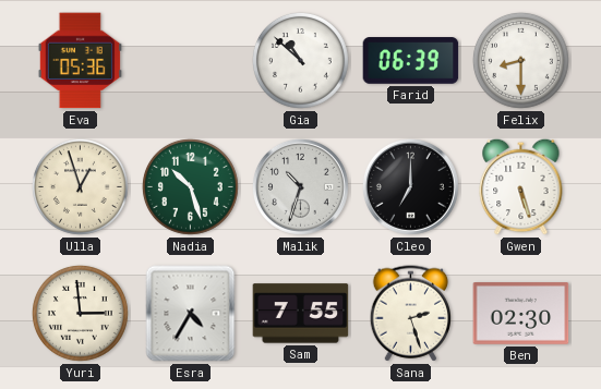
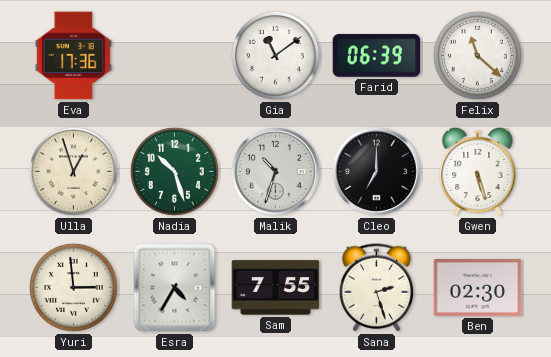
Eva: 05:36 -> 17:36 (73, 56)
Gia: 10:52 -> 11:09 (275, 55)
Felix: 8:30 -> 11:22 (477, 55)
